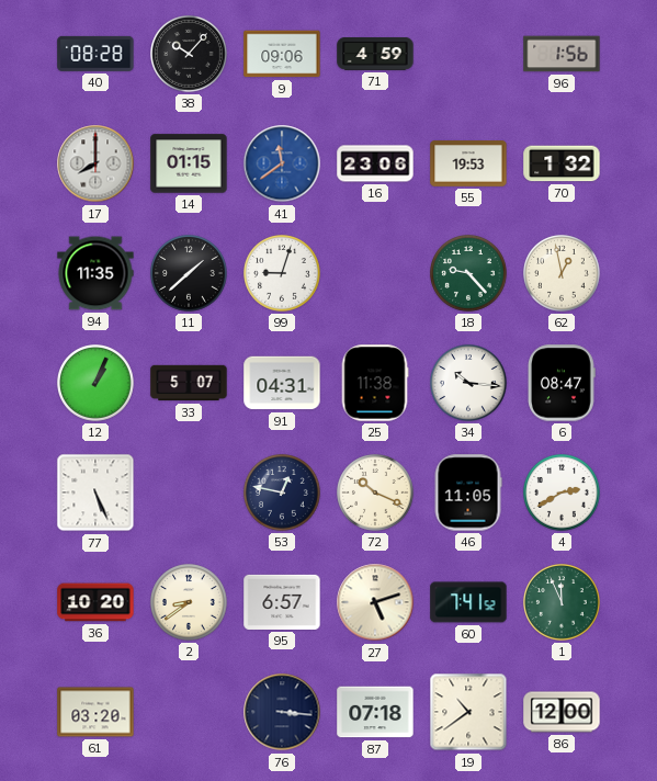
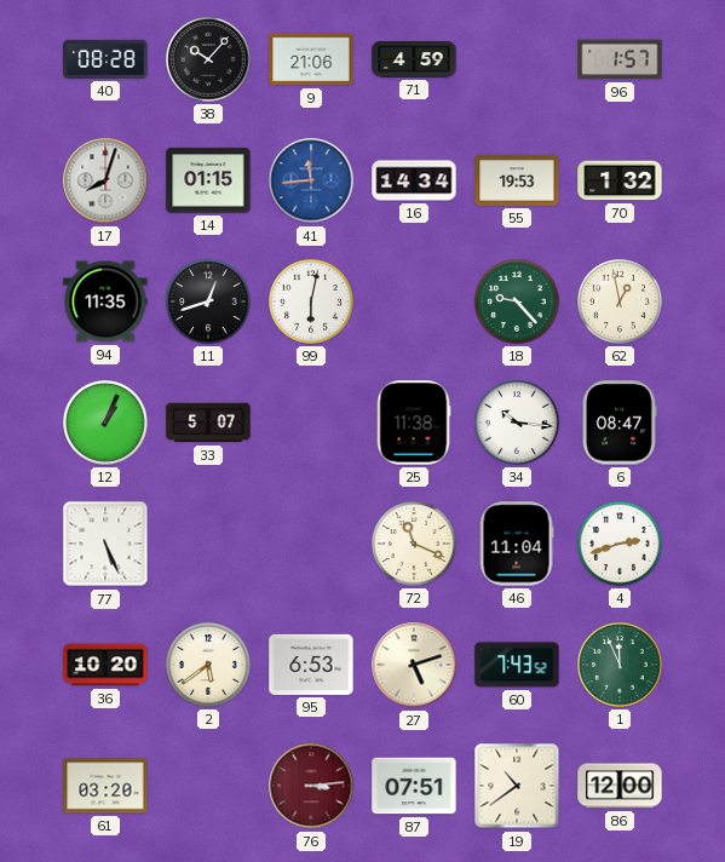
9: 09:06 -> 21:06 (311, 59)
96: 1:56 -> 1:57 (620, 59)
17: 8:00 -> 8:03 (105, 180)
41: 11:39 -> 11:44 (311, 180)
16: 23:06 -> 14:34 (414, 180)
11: 1:38 -> 12:42 (208, 301)
99: 9:03 -> 6:02 (311, 301)
91: 04:31 -> none (282, 383)
53: 12:47 -> none (282, 493)
72: 10:19 -> 11:19 (414, 544)
46: 11:05 -> 11:04 (517, 544)
4: 2:40 -> 2:42 (620, 544)
2: 8:39 -> 5:39 (208, 665)
95: 6:57 -> 6:53 (311, 665)
60: 7:41 -> 7:43 (517, 665)
76: 3:16 -> 3:14 (311, 786)
76 dial: navy -> burgundy (311, 786)
87: 07:18 -> 07:51 (414, 786)
